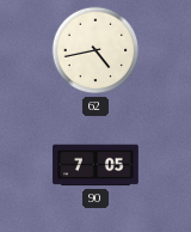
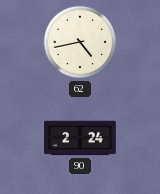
90: 7:05 -> 2:24 (80, 138)
